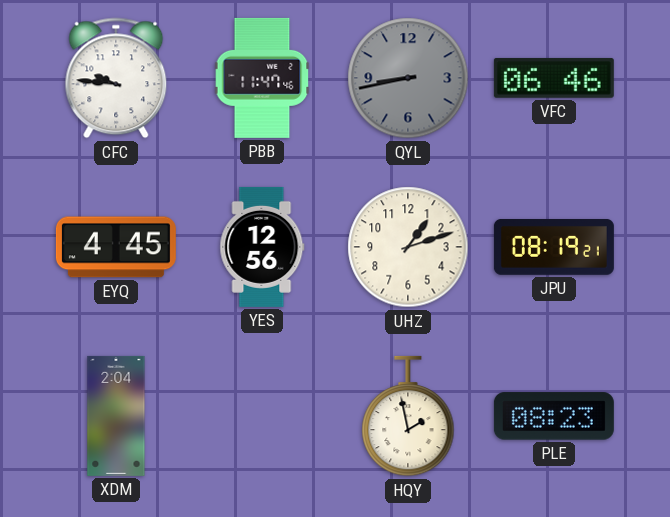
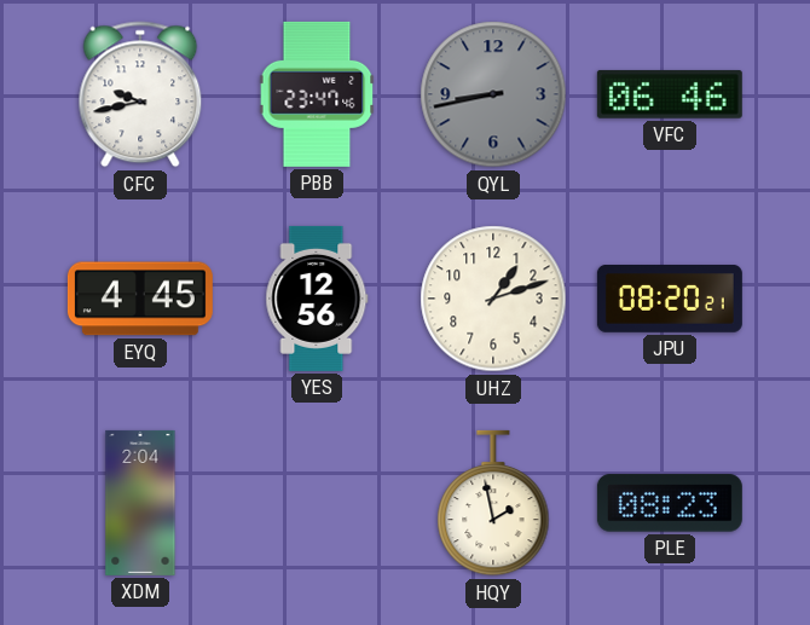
CFC: 9:46 -> 9:43 (140, 94)
PBB: 11:47 -> 23:47 (317, 94)
JPU: 08:19 -> 08:20 (670, 300)
